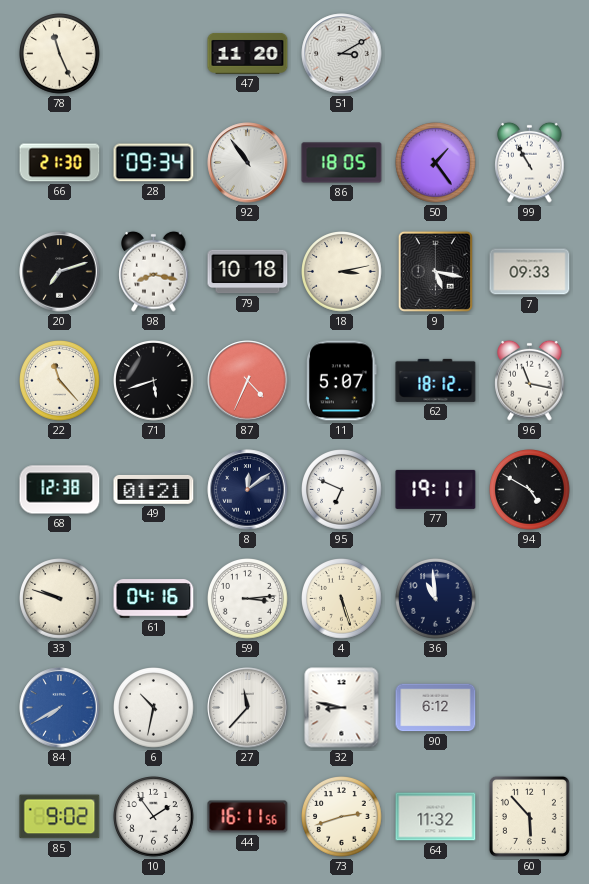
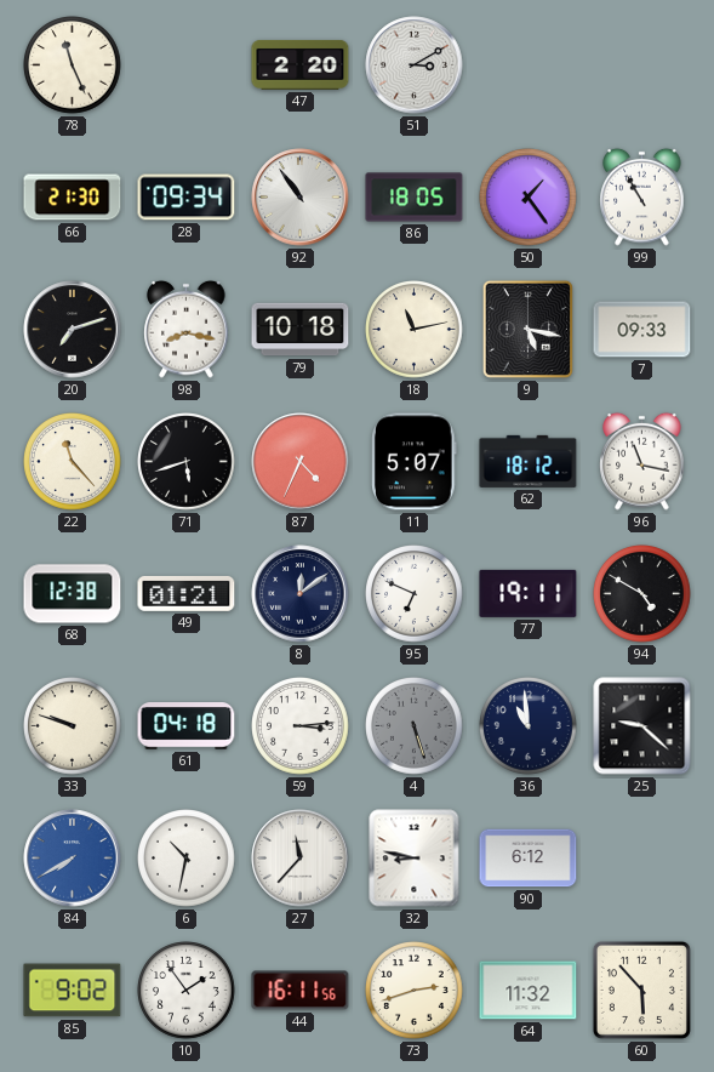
47: 11:20 -> 2:20 (301, 64)
18: 3:13 -> 11:13 (415, 330)
61: 04:16 -> 04:18 (187, 726)
4 dial: cream -> grey (415, 726)
25: none -> 9:22 (642, 726)
